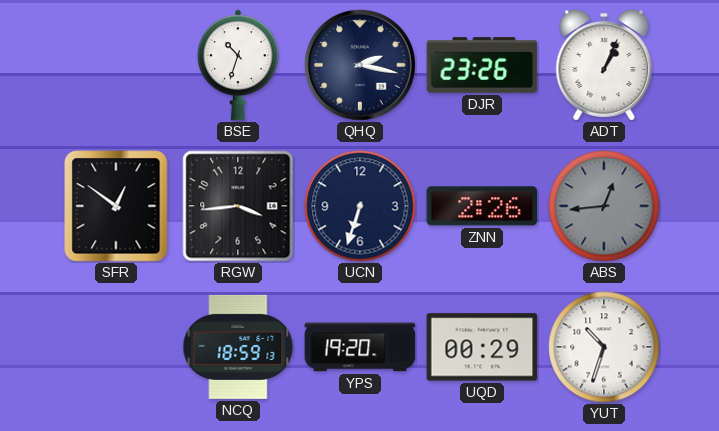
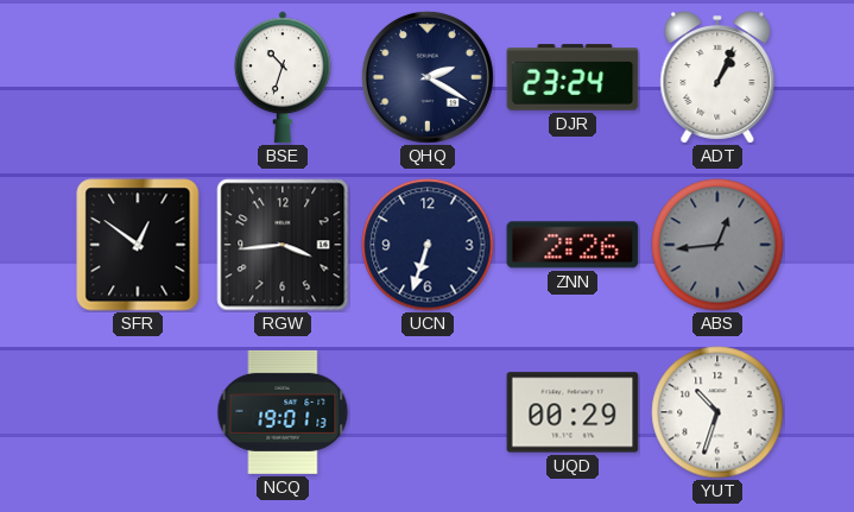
QHQ: 2:17 -> 2:20 (428, 77)
DJR: 23:26 -> 23:24 (573, 77)
NCQ: 18:59 -> 19:01 (283, 412)
YPS: 19:20 -> none (360, 347)
